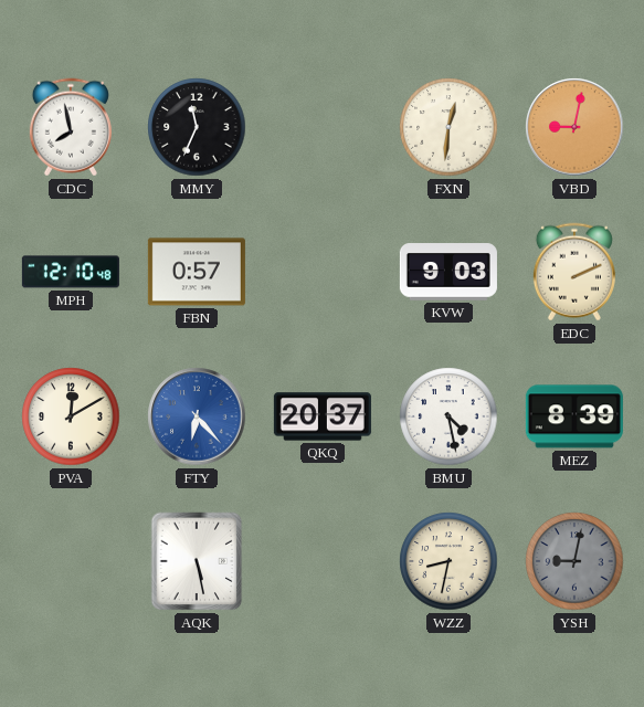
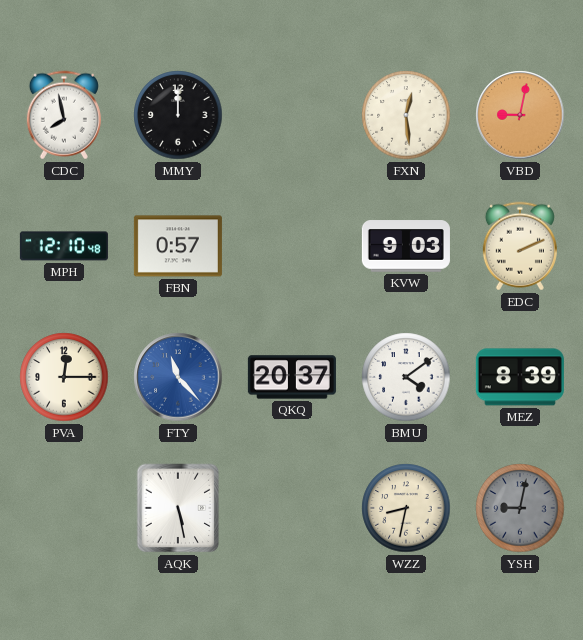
MMY: 11:34 -> 12:00 (178, 115)
FXN: 12:31 -> 12:29 (406, 115)
PVA: 12:10 -> 12:15 (64, 377)
FTY: 6:23 -> 11:23 (178, 377)
BMU: 4:28 -> 4:09 (406, 377)
